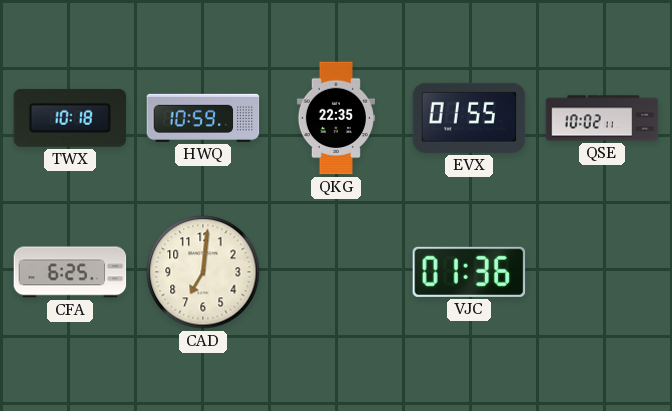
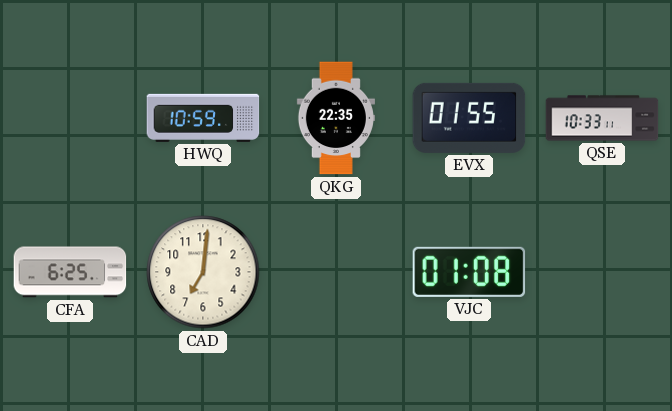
TWX: 10:18 -> none (70, 118)
QSE: 10:02 -> 10:33 (602, 118)
VJC: 01:36 -> 01:08 (469, 272)
